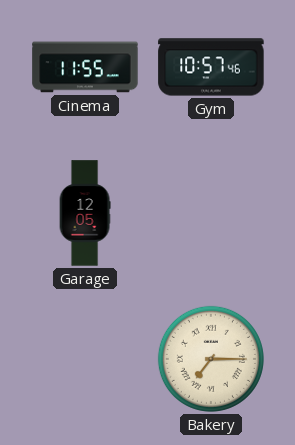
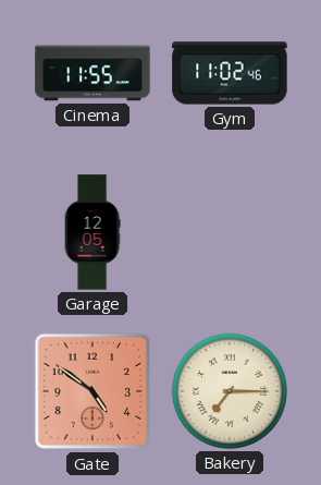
Gym: 10:57 -> 11:02 (230, 73)
Gate: none -> 4:51 (92, 391)
